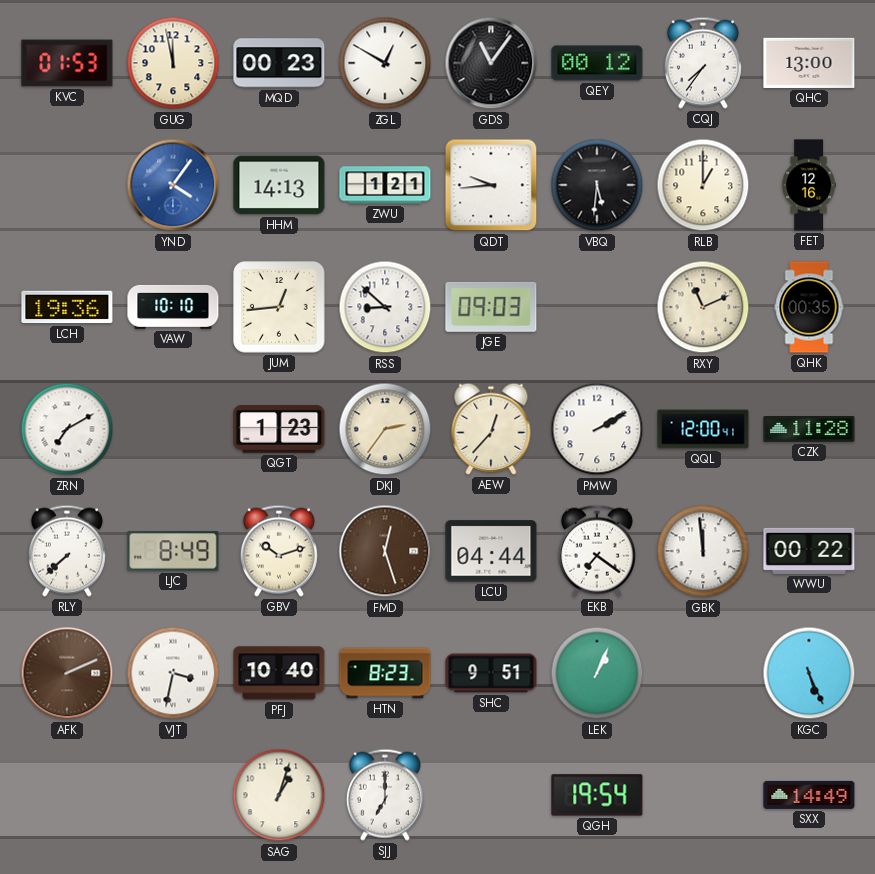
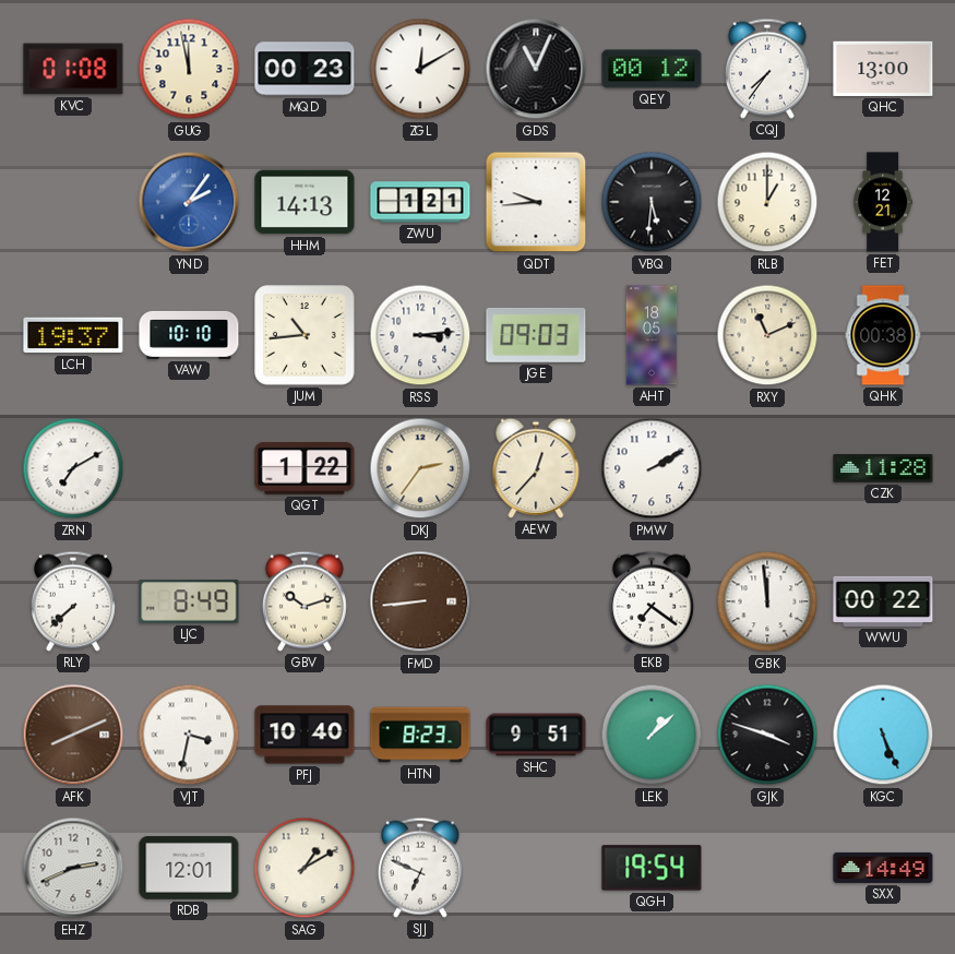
KVC: 01:53 -> 01:08 (73, 69)
ZGL: 12:50 -> 12:10 (420, 69)
GDS: 11:06 -> 11:04 (536, 69)
YND: 4:06 -> 2:06 (189, 202)
FET: 12:16 -> 12:21 (882, 202)
LCH: 19:36 -> 19:37 (73, 335)
JUM: 12:44 -> 10:44 (305, 335)
RSS: 8:52 -> 3:14 (420, 335)
AHT: none -> 18:05 (652, 335)
QHK: 00:35 -> 00:38 (883, 335)
QGT: 1:23 -> 1:22 (305, 468)
QQL: 12:00 -> none (703, 429)
FMD: 12:27 -> 8:44 (420, 601)
LCU: 04:44 -> none (491, 551)
AFK: 2:11 -> 8:11 (73, 735)
LEK: 1:04 -> 1:08 (652, 735)
GJK: none -> 3:48 (767, 735)
EHZ: none -> 2:41 (73, 868)
RDB: none -> 12:01 (189, 869)
SAG: 1:03 -> 1:10 (305, 868)
SJJ: 7:00 -> 6:49 (420, 868)
